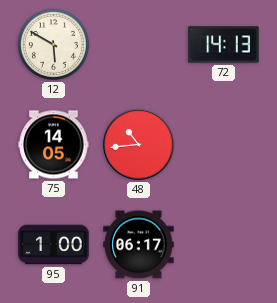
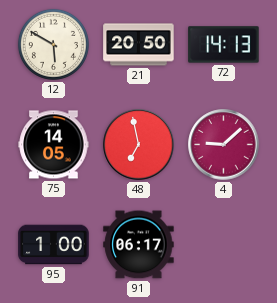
21: none -> 20:50 (139, 45)
48: 10:44 -> 6:58 (139, 145)
4: none -> 9:08 (224, 145)
